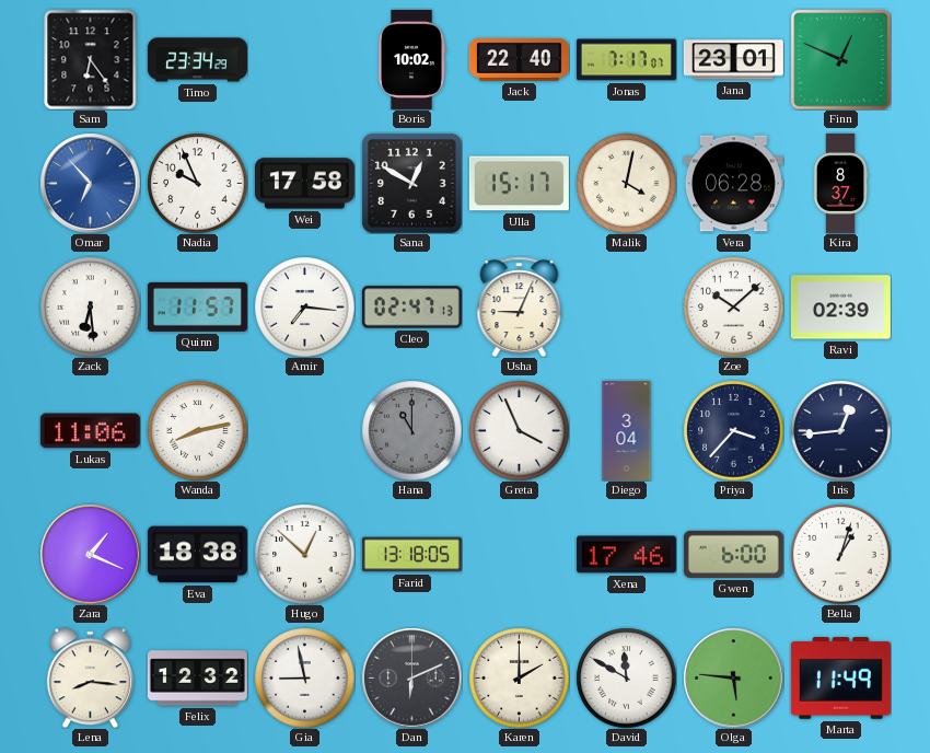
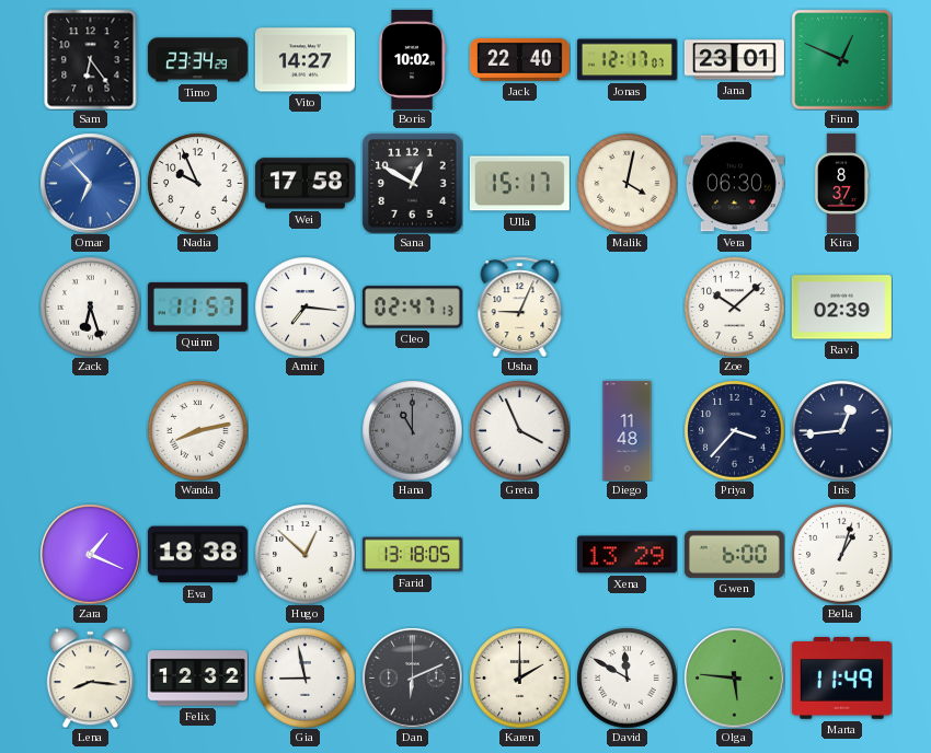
Vito: none -> 14:27 (304, 60)
Jonas: 7:17 -> 12:17 (627, 60)
Vera: 06:28 -> 06:30 (734, 184)
Zack: 6:29 -> 6:27 (90, 306)
Lukas: 11:06 -> none (90, 431)
Diego: 3:04 -> 11:48 (628, 430)
Xena: 17:46 -> 13:29 (627, 555)
